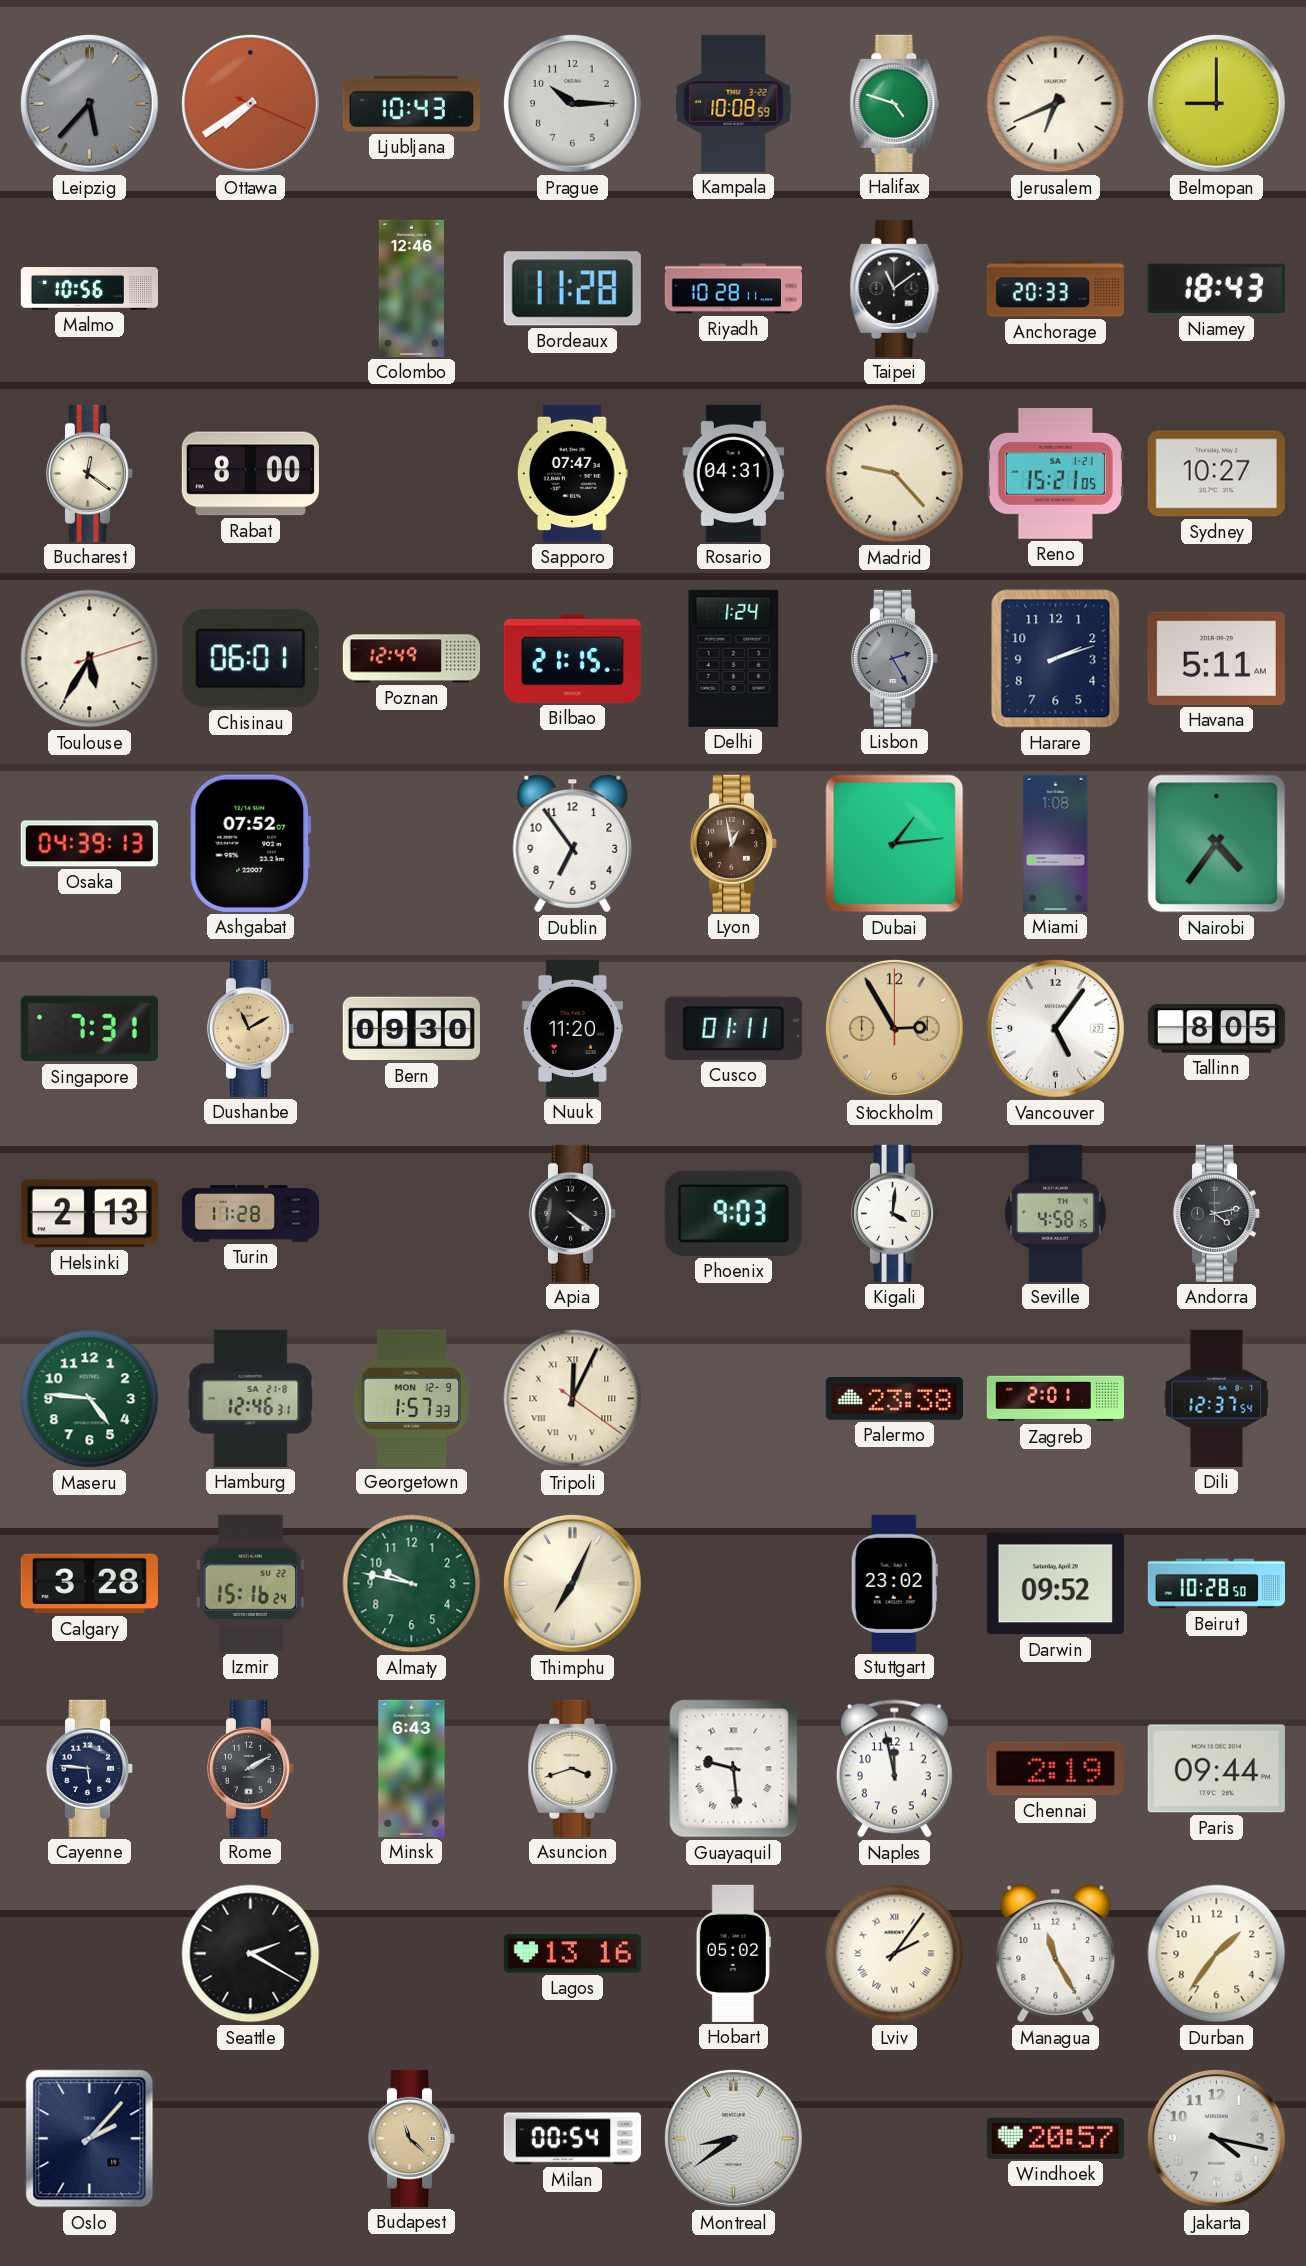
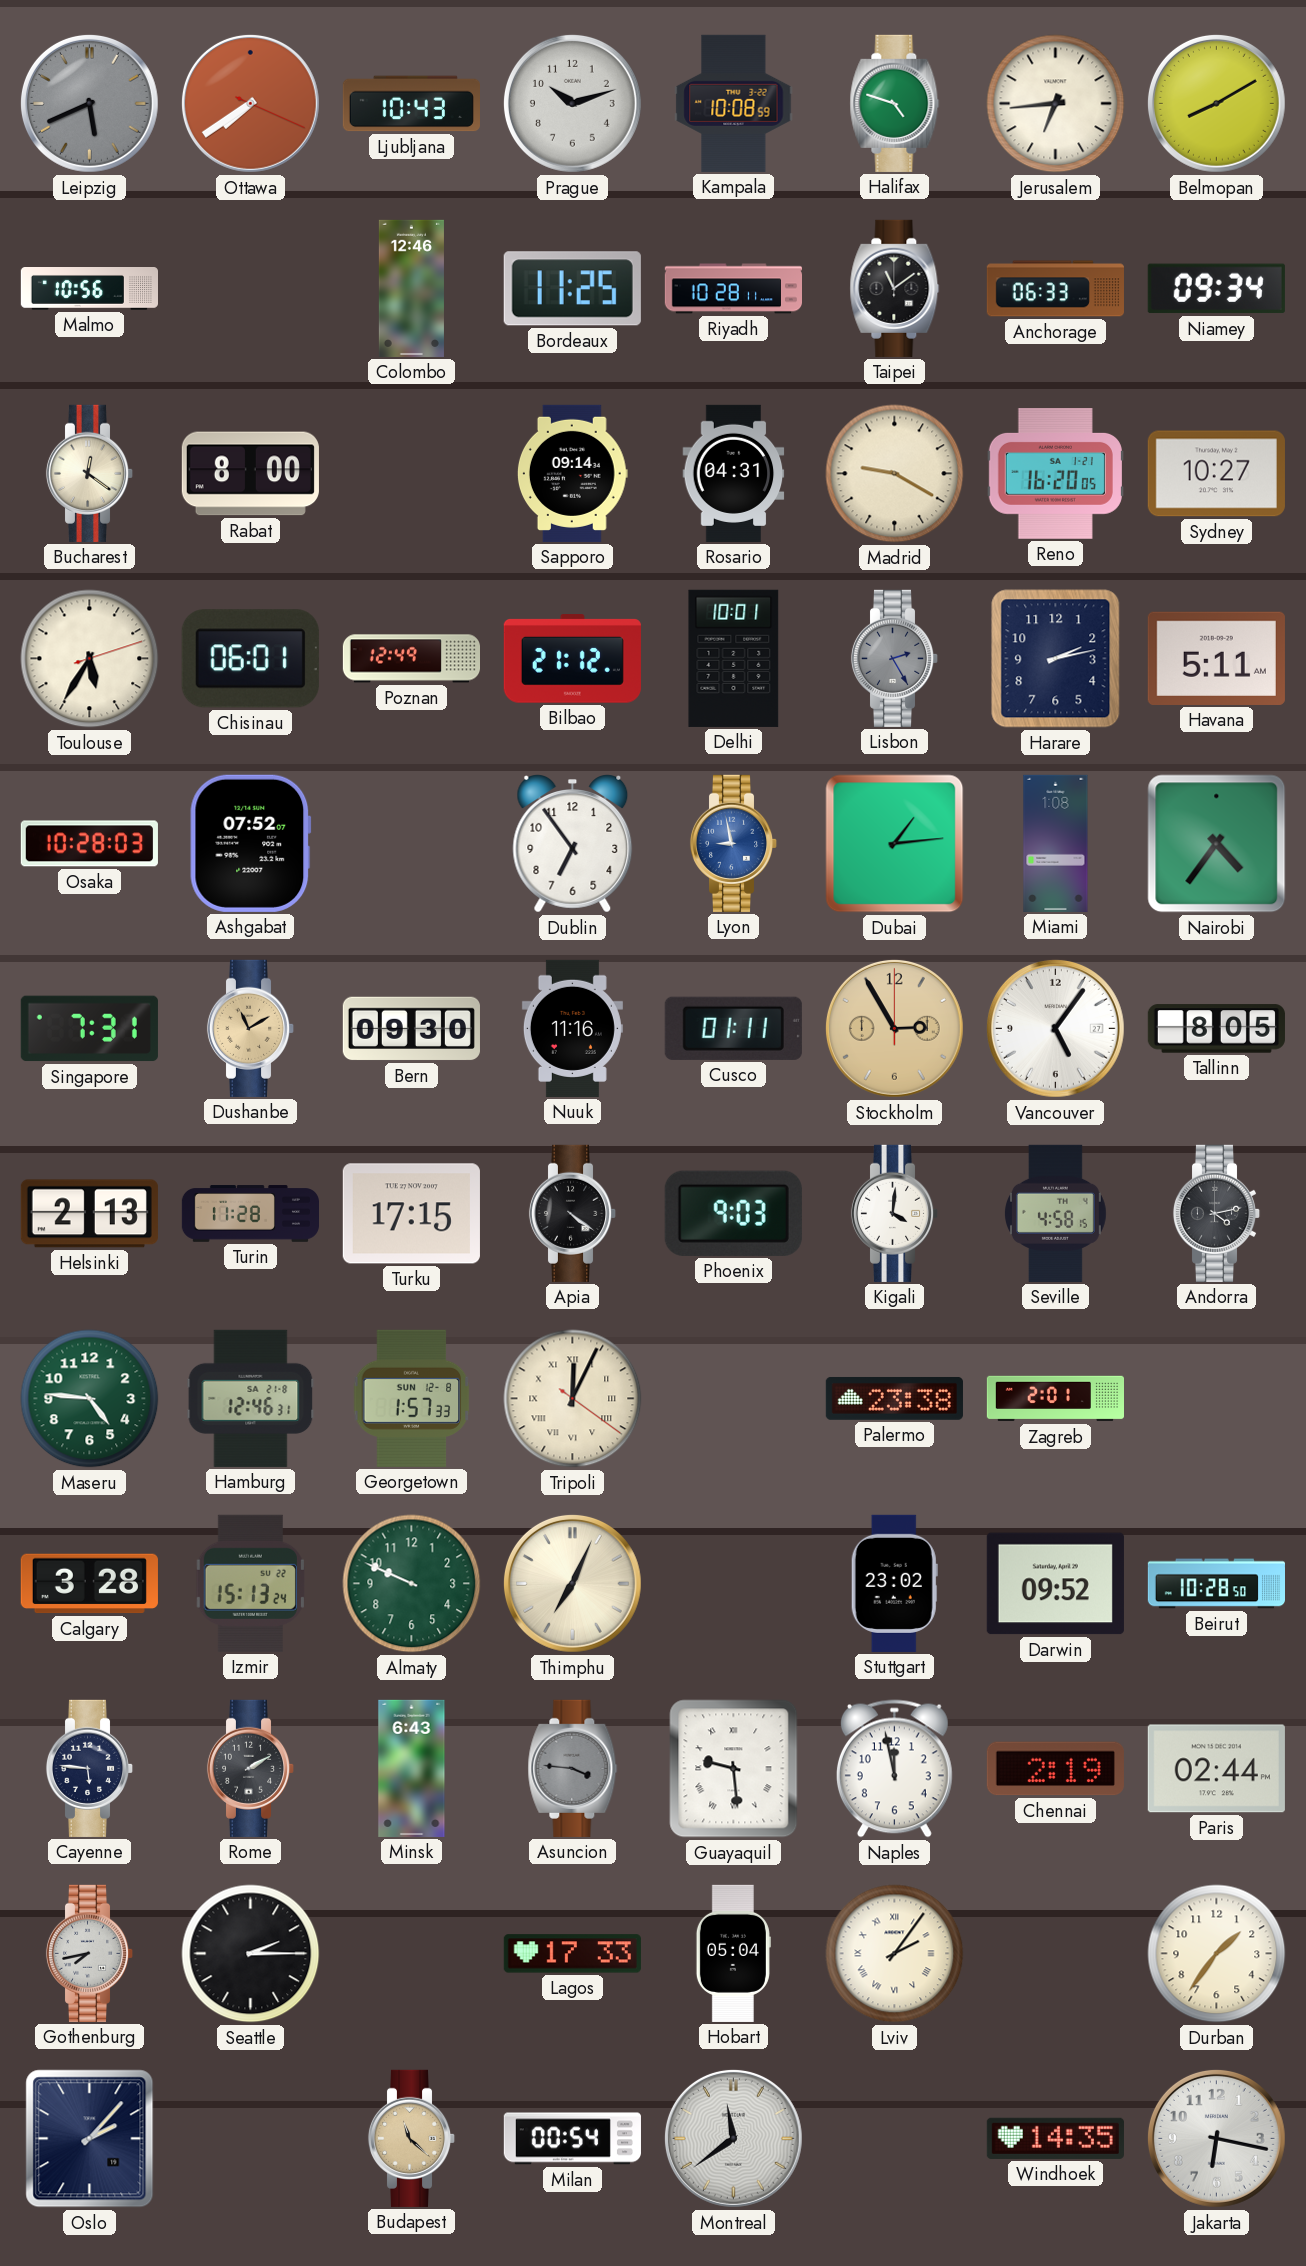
Leipzig: 5:37 -> 5:41 (89, 103)
Prague: 10:15 -> 10:12 (572, 103)
Jerusalem: 6:41 -> 6:44 (1056, 104)
Belmopan: 9:00 -> 8:10 (1216, 103)
Bordeaux: 11:28 -> 11:25 (572, 289)
Anchorage: 20:33 -> 06:33 (1055, 289)
Niamey: 18:43 -> 09:34 (1216, 289)
Sapporo: 07:47 -> 09:14 (572, 473)
Madrid: 9:23 -> 9:20 (895, 474)
Reno: 15:21 -> 16:20 (1055, 474)
Bilbao: 21:15 -> 21:12 (572, 659)
Delhi: 1:24 -> 10:01 (734, 658)
Harare: 2:12 -> 2:13 (1056, 659)
Osaka: 04:39 -> 10:28 (89, 844)
Lyon: 12:58 -> 8:58 (734, 843)
Lyon dial: brown -> blue (734, 843)
Nuuk: 11:20 -> 11:16 (572, 1028)
Turku: none -> 17:15 (411, 1214)
Georgetown date: MON 12-9 -> SUN 12-8 (412, 1398)
Dili: 12:37 -> none (1217, 1398)
Izmir: 15:16 -> 15:13 (250, 1583)
Almaty: 9:47 -> 9:49 (412, 1584)
Asuncion: 3:42 -> 3:46 (573, 1768)
Asuncion dial: cream -> grey (573, 1768)
Paris: 09:44 -> 02:44 (1216, 1769)
Gothenburg: none -> 7:43 (90, 1953)
Seattle: 2:20 -> 2:15 (251, 1954)
Lagos: 13:16 -> 17:33 (572, 1954)
Hobart: 05:02 -> 05:04 (733, 1953)
Managua: 11:25 -> none (1056, 1954)
Montreal: 8:39 -> 11:39 (733, 2138)
Windhoek: 20:57 -> 14:35 (1055, 2138)
Jakarta: 4:17 -> 6:17 (1216, 2138)
